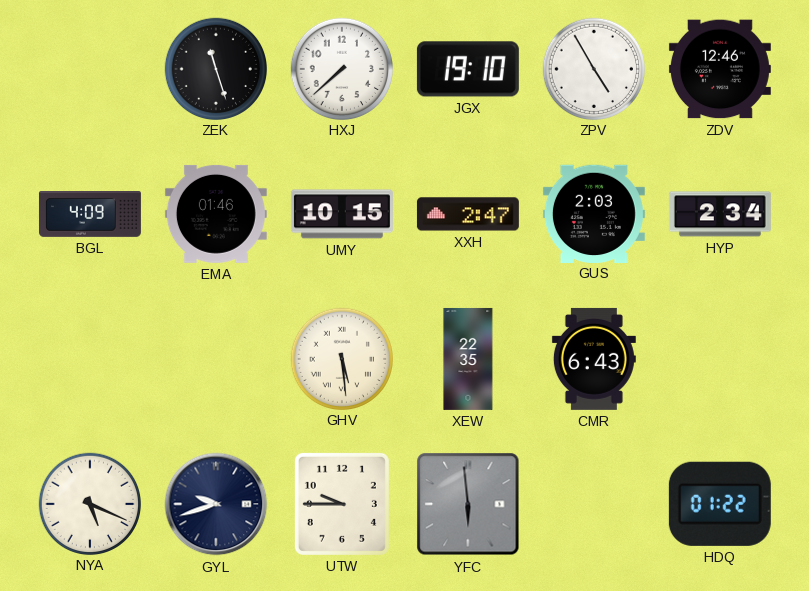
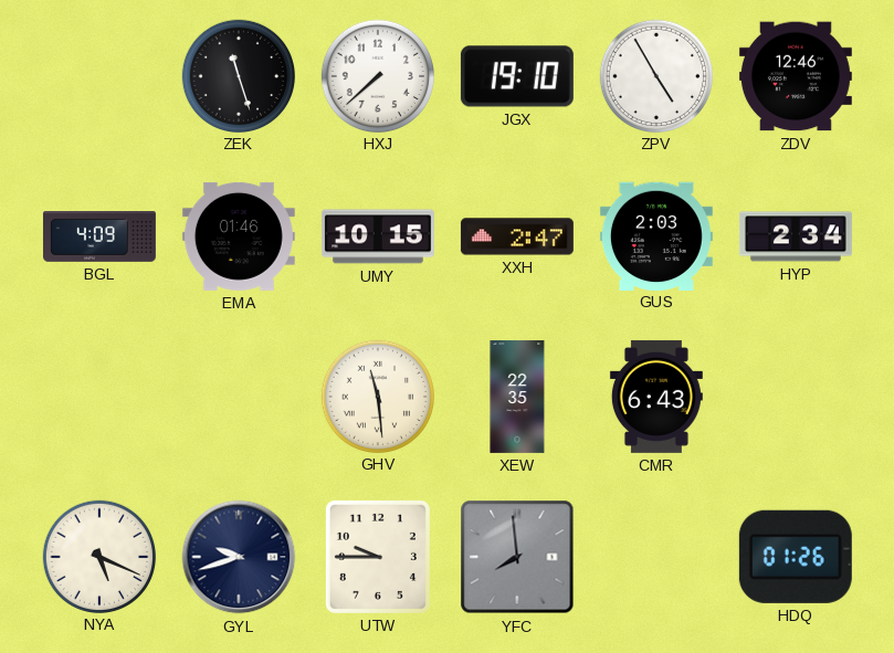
GHV: 5:29 -> 11:29 (377, 396)
YFC: 5:59 -> 7:59 (517, 557)
HDQ: 01:22 -> 01:26 (796, 557)
